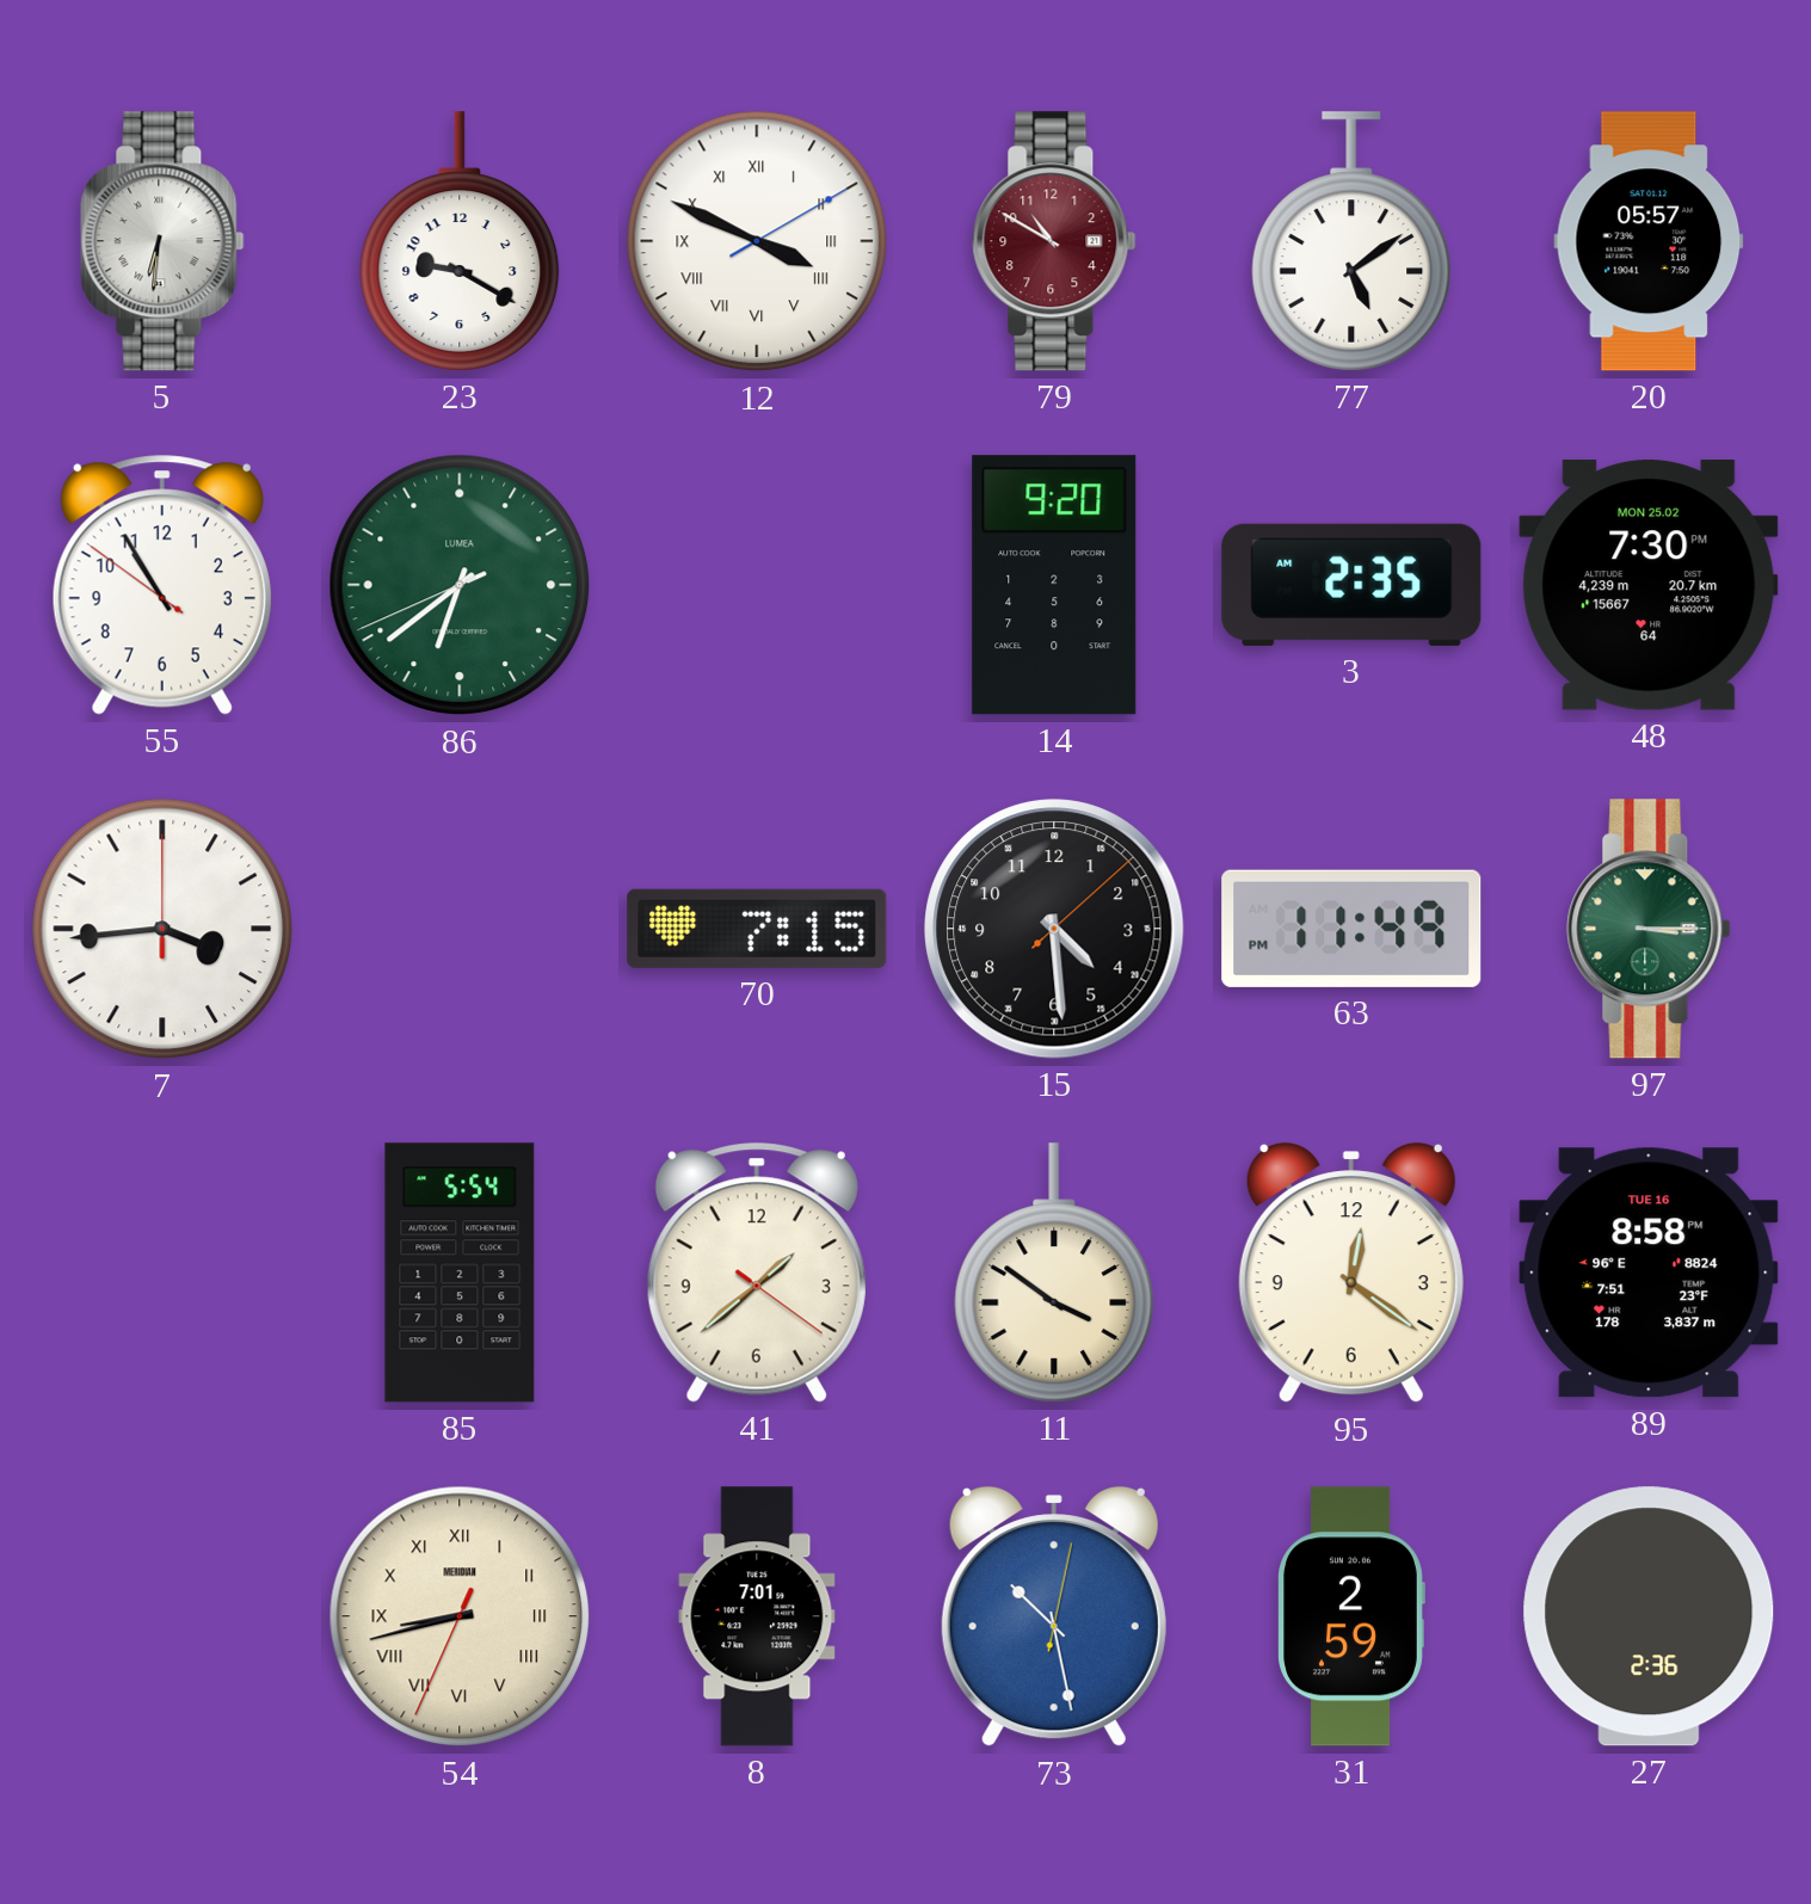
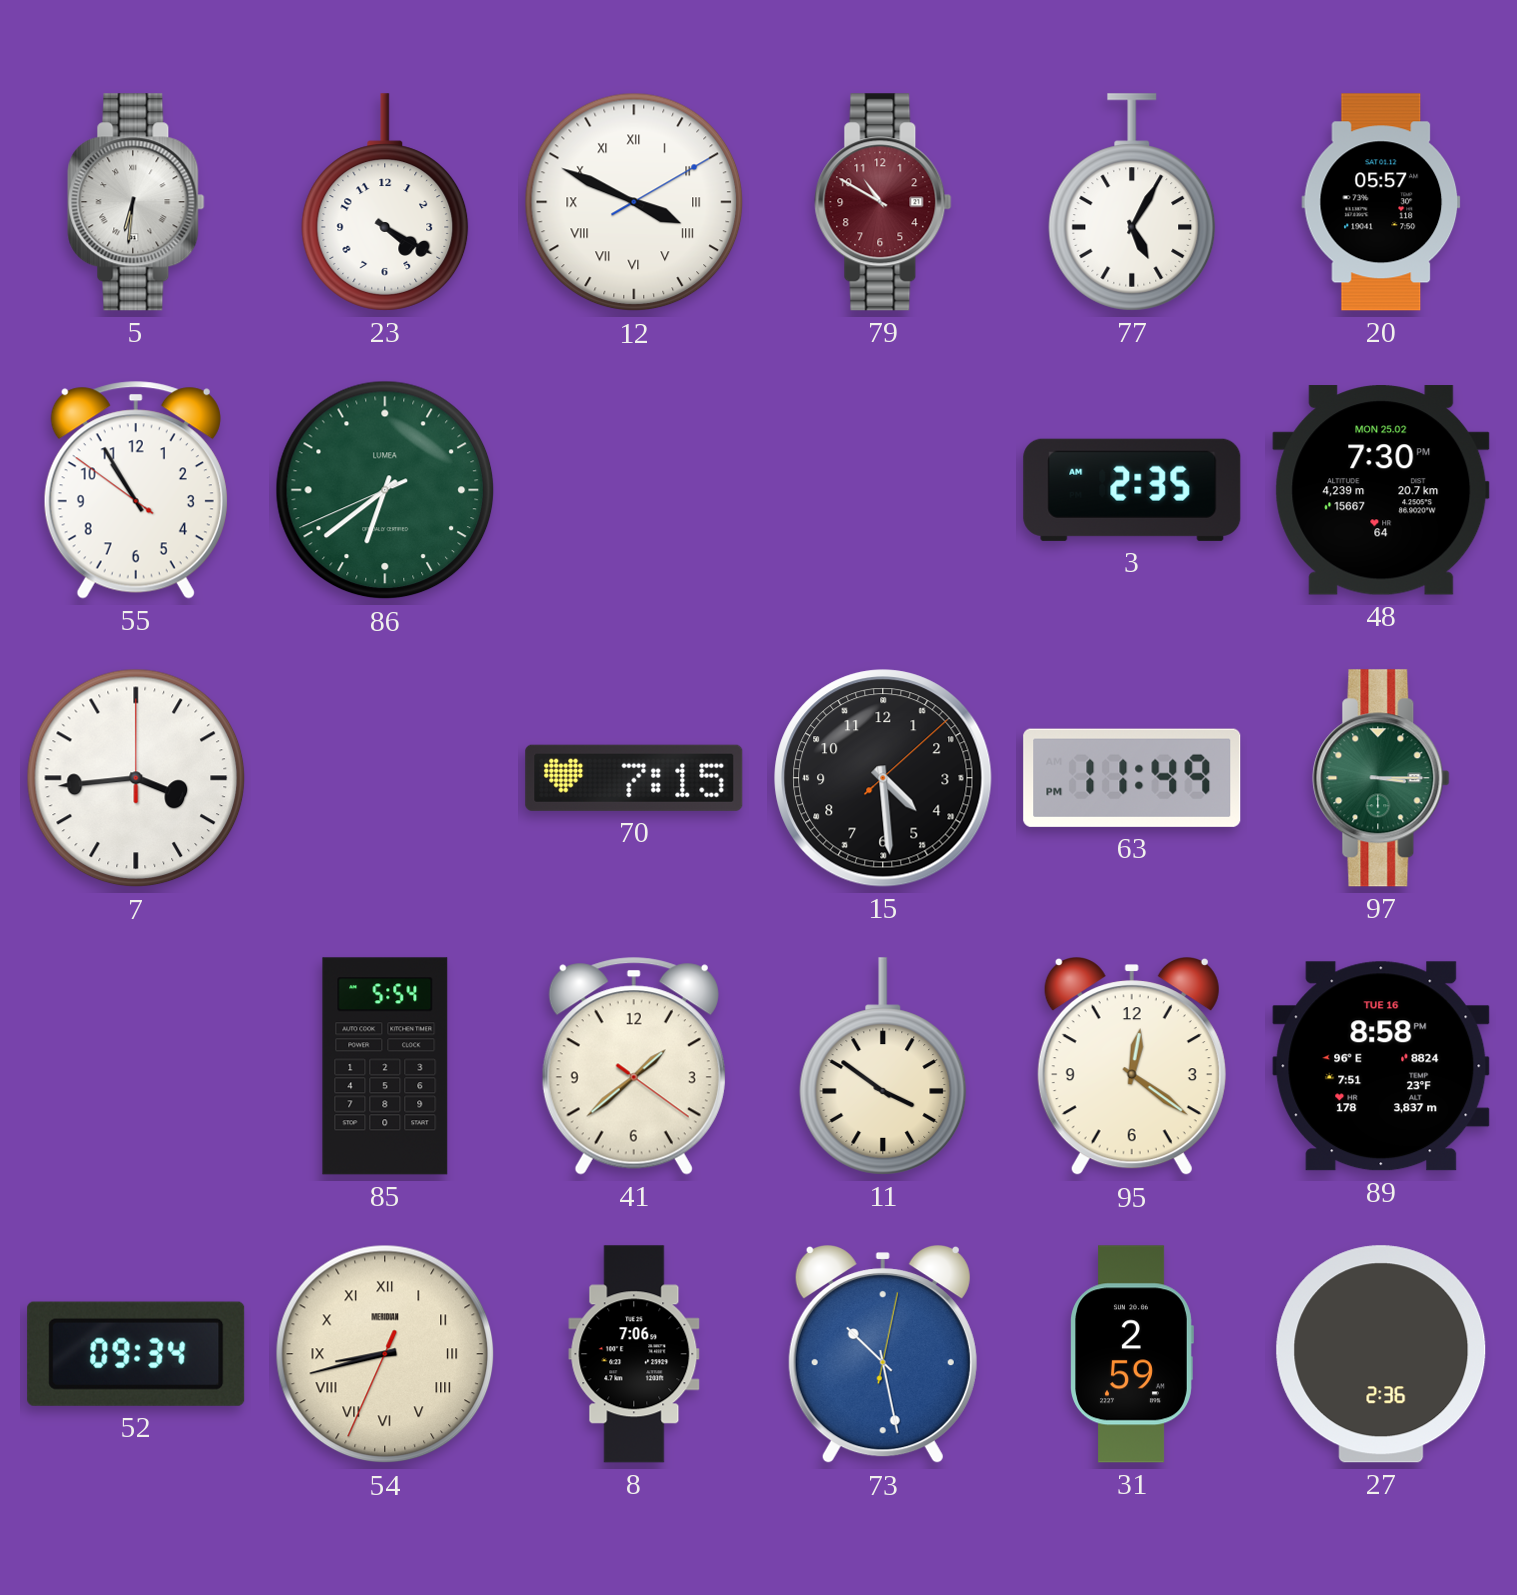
23: 9:20 -> 4:20 (385, 202)
77: 5:09 -> 5:05 (1132, 202)
14: 9:20 -> none (1054, 585)
52: none -> 09:34 (136, 1354)
8: 7:01 -> 7:06 (634, 1354)
